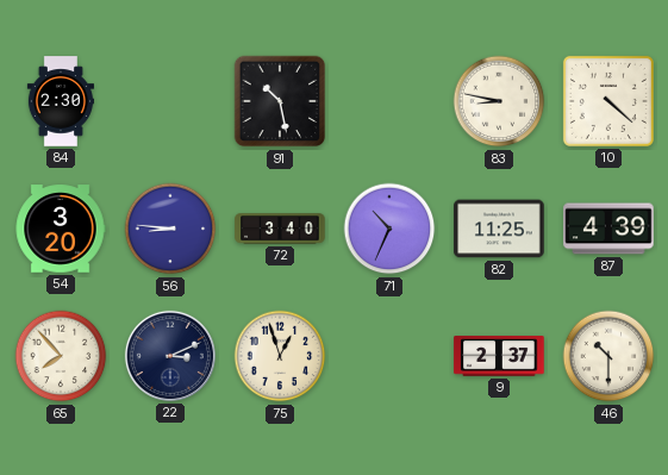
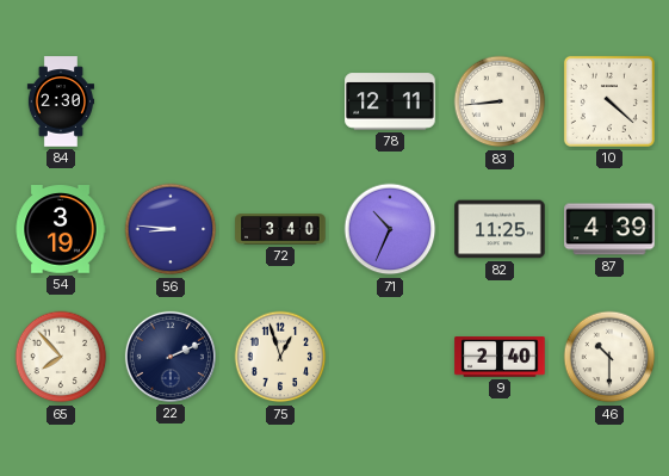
91: 10:28 -> none (280, 101)
78: none -> 12:11 (390, 101)
83: 8:47 -> 8:44 (500, 101)
54: 3:20 -> 3:19 (61, 229)
22: 3:11 -> 2:11 (171, 357)
9: 2:37 -> 2:40 (500, 357)
